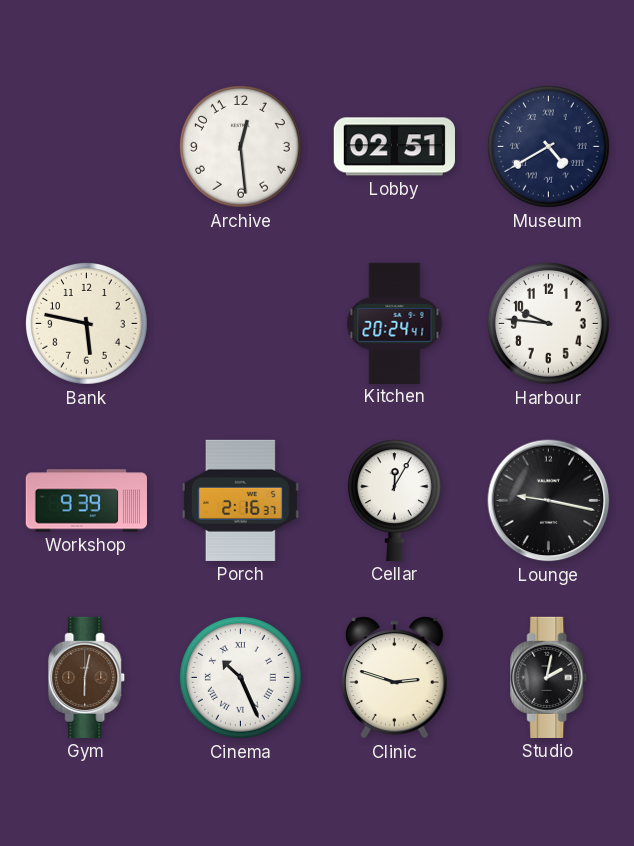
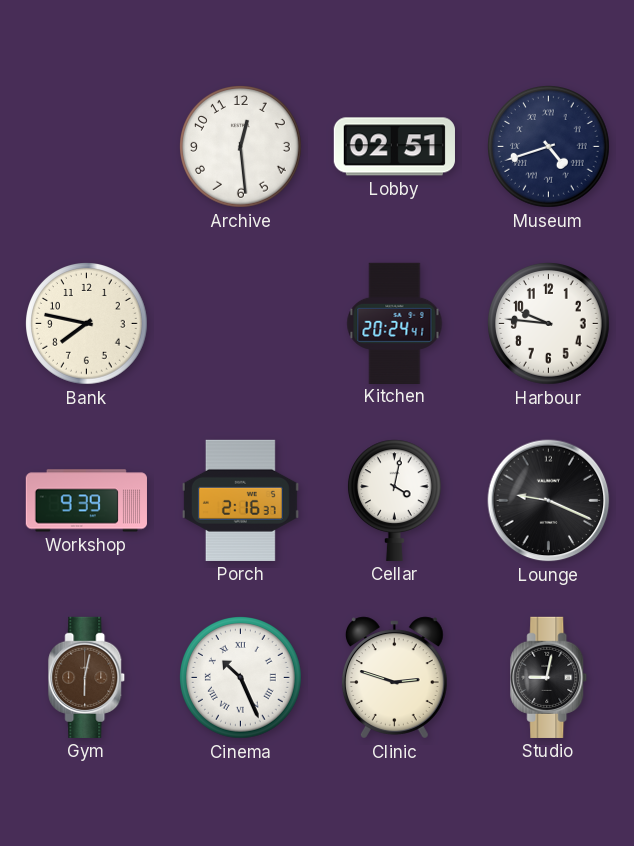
Museum: 4:40 -> 4:42 (549, 147)
Bank: 5:47 -> 7:47 (87, 324)
Cellar: 12:05 -> 4:02 (394, 500)
Lounge: 9:17 -> 9:19 (549, 501)
Studio: 2:02 -> 9:02 (549, 677)
